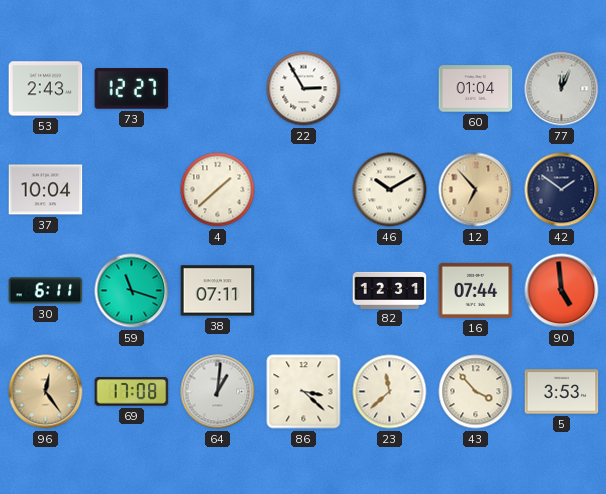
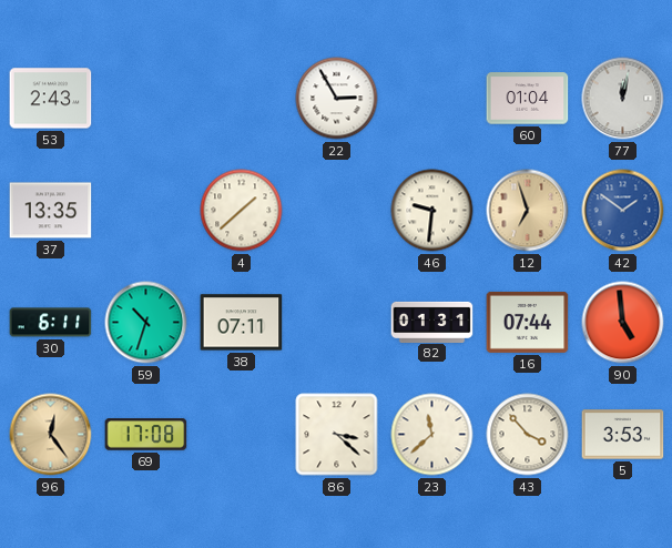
73: 12:27 -> none (132, 89)
77: 12:04 -> 12:02 (623, 99)
37: 10:04 -> 13:35 (51, 211)
46: 10:10 -> 9:31 (432, 211)
12: 6:53 -> 6:57 (528, 211)
42 dial: navy -> blue (623, 211)
59: 11:18 -> 10:33 (146, 323)
82: 12:31 -> 01:31 (432, 322)
64: 1:01 -> none (218, 392)
